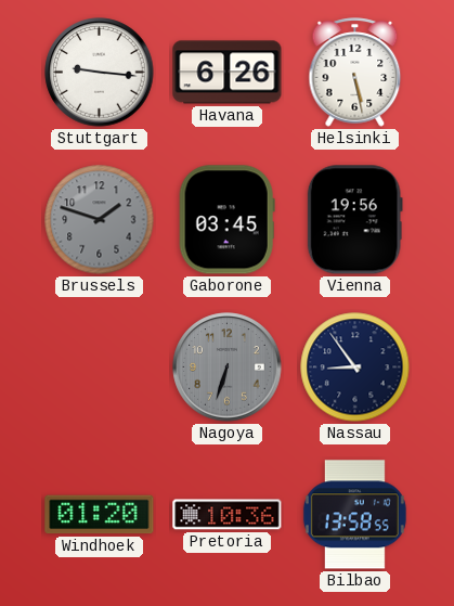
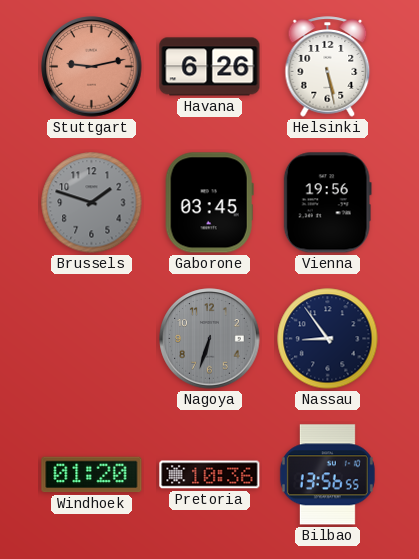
Stuttgart: 9:16 -> 9:13 (92, 67)
Stuttgart dial: white -> salmon (92, 67)
Bilbao: 13:58 -> 13:56 (327, 475)
